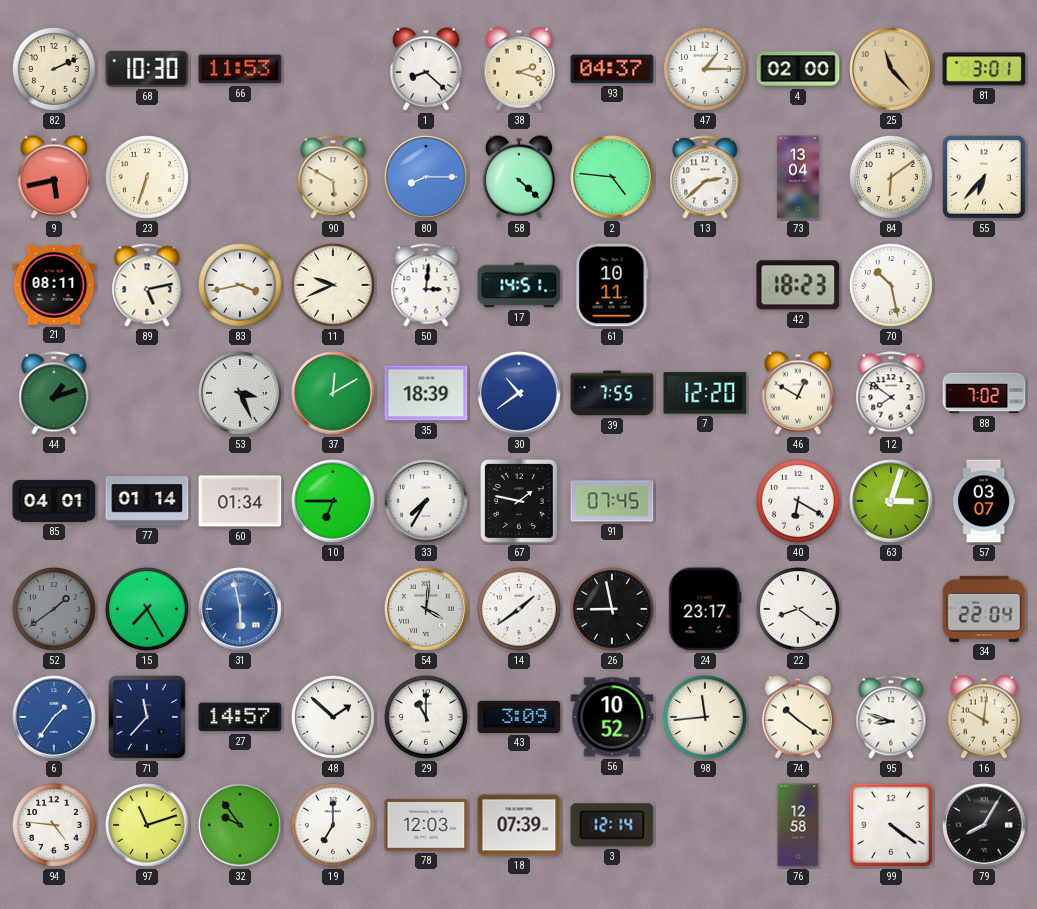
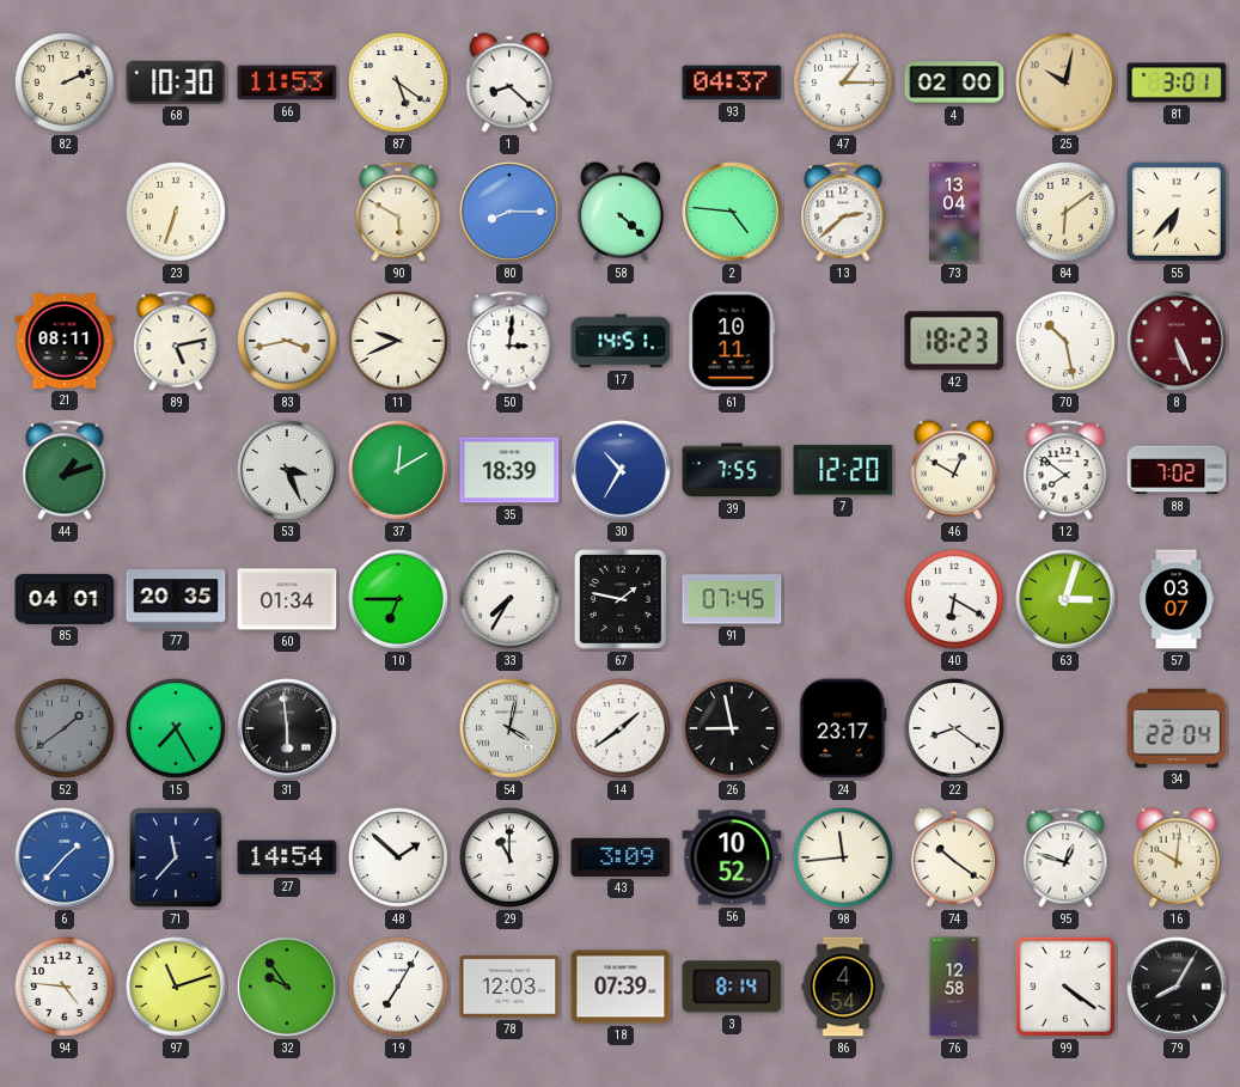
87: none -> 5:21 (399, 84)
38: 2:18 -> none (519, 69)
25: 11:23 -> 10:02 (1065, 83)
9: 5:43 -> none (54, 177)
8: none -> 5:26 (1177, 341)
30: 10:39 -> 10:35 (621, 470)
77: 01:14 -> 20:35 (176, 599)
31: 5:58 -> 5:59 (287, 728)
31 dial: blue -> black (287, 728)
54: 4:01 -> 4:02 (509, 728)
6: 1:36 -> 1:37 (65, 857)
27: 14:57 -> 14:54 (287, 857)
95: 8:48 -> 12:48 (1065, 857)
19: 7:00 -> 7:05 (399, 988)
3: 12:14 -> 8:14 (732, 987)
86: none -> 4:54 (843, 987)
